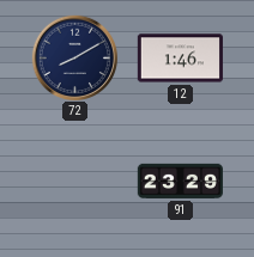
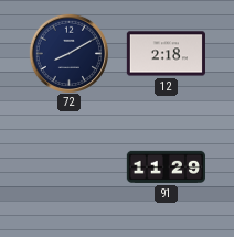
12: 1:46 -> 2:18 (166, 54)
91: 23:29 -> 11:29 (166, 166)
